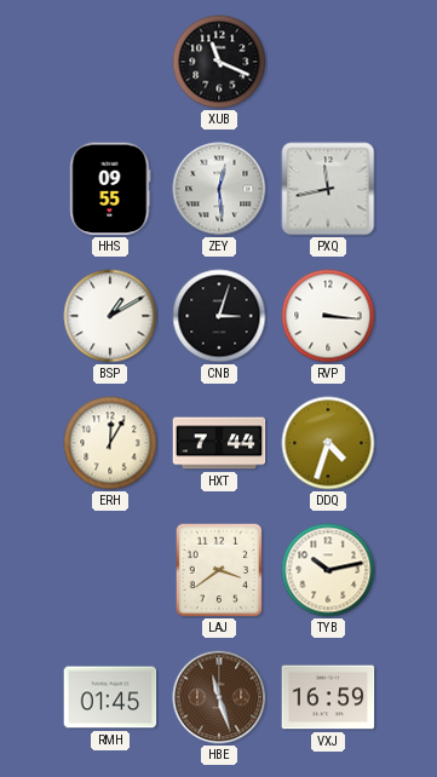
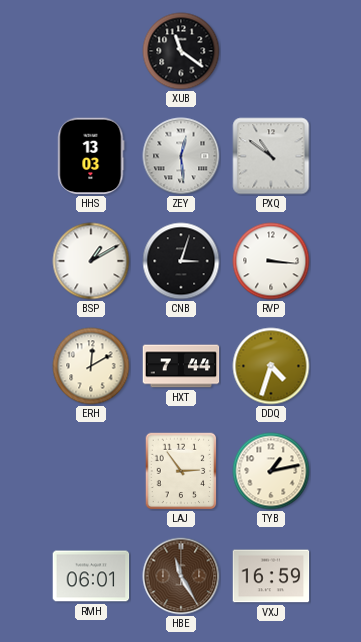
XUB: 11:19 -> 11:21 (181, 51)
HHS: 09:55 -> 13:03 (91, 156)
PXQ: 11:43 -> 10:51 (271, 156)
ERH: 12:05 -> 12:10 (91, 366)
LAJ: 3:39 -> 2:54 (181, 471)
TYB: 10:13 -> 1:13 (271, 471)
RMH: 01:45 -> 06:01 (91, 576)
HBE: 11:27 -> 11:25 (181, 576)
